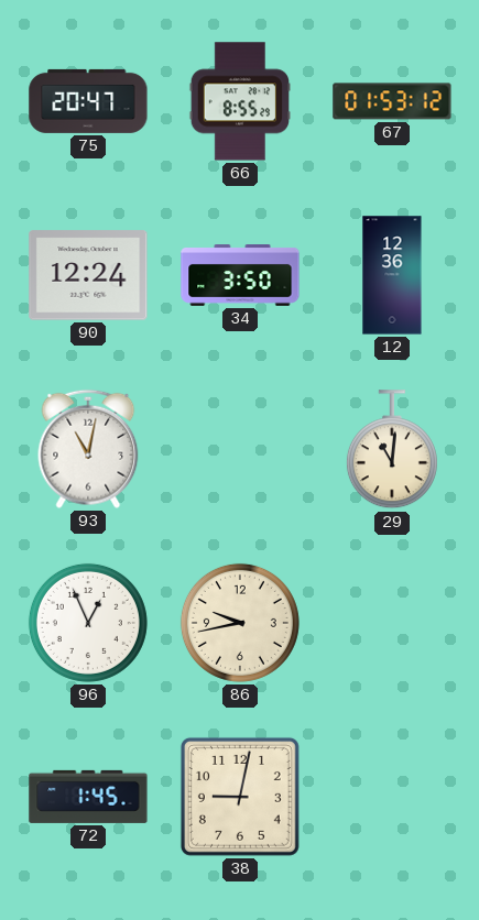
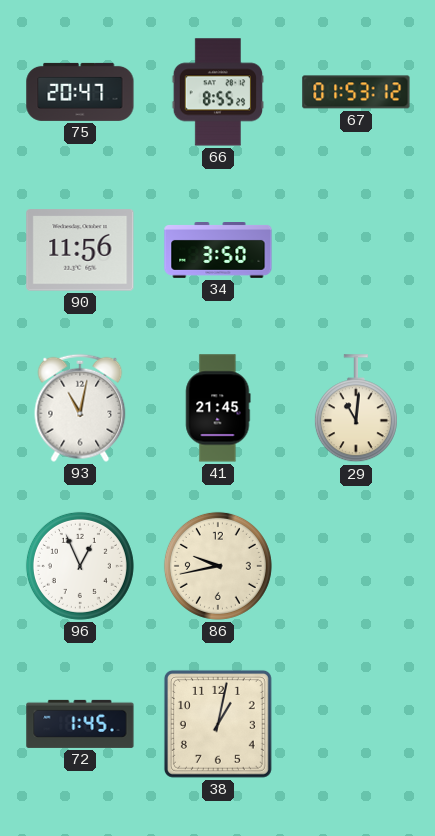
90: 12:24 -> 11:56 (80, 250)
12: 12:36 -> none (392, 275)
41: none -> 21:45 (218, 408)
38: 9:02 -> 1:02 (218, 724)
